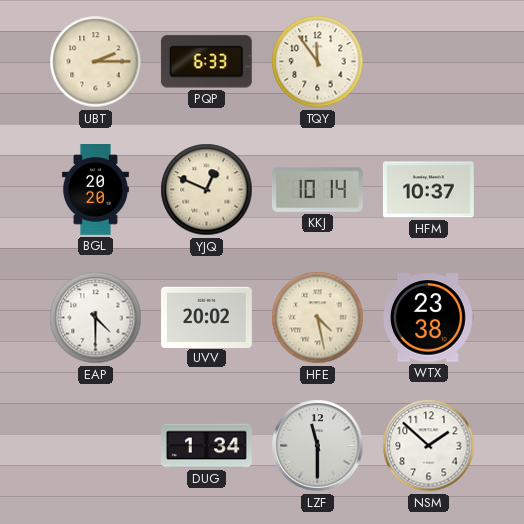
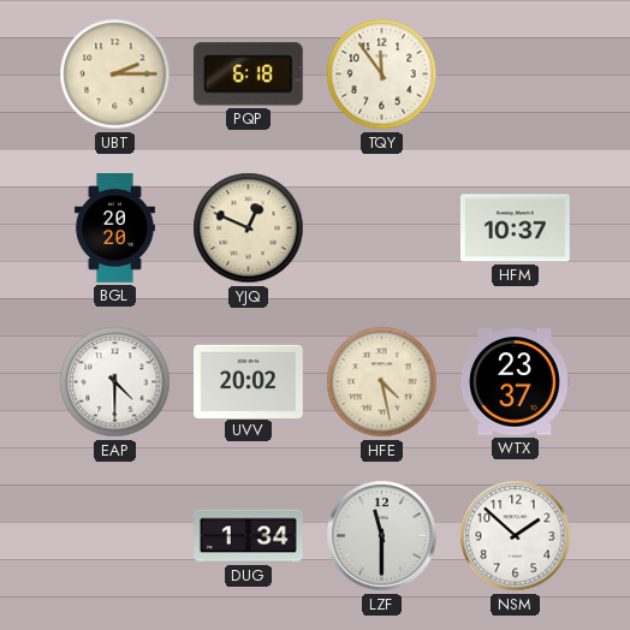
PQP: 6:33 -> 6:18 (248, 75)
KKJ: 10:14 -> none (318, 189)
WTX: 23:38 -> 23:37 (515, 382)
